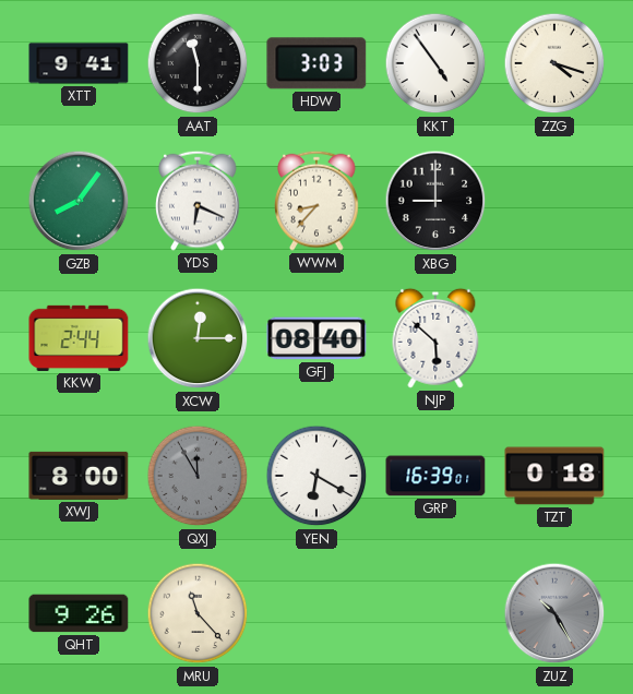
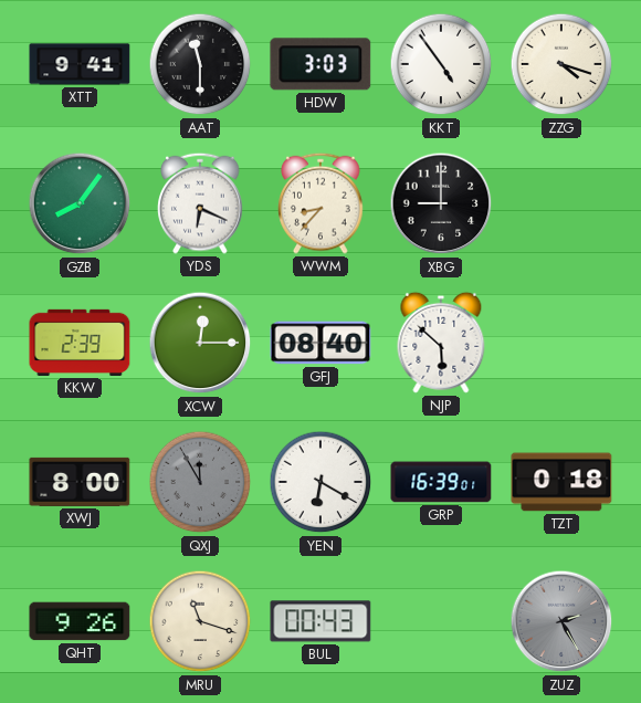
KKW: 2:44 -> 2:39 (80, 343)
MRU: 11:23 -> 11:18 (200, 621)
BUL: none -> 00:43 (320, 621)
ZUZ: 10:25 -> 2:25 (561, 621)
